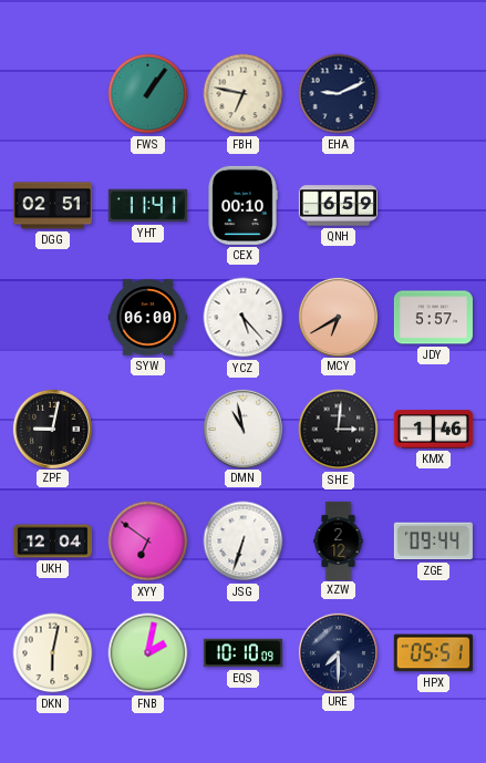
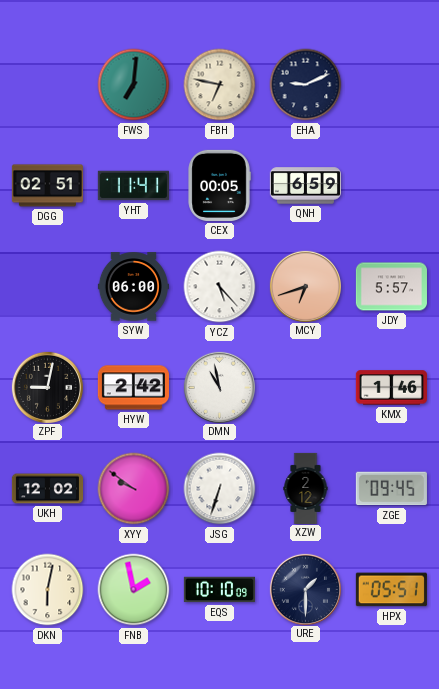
FWS: 1:06 -> 7:01 (134, 85)
CEX: 00:10 -> 00:05 (219, 185)
MCY: 6:40 -> 6:42 (305, 286)
HYW: none -> 2:42 (133, 388)
SHE: 3:01 -> none (339, 430)
UKH: 12:04 -> 12:02 (47, 489)
XYY: 6:51 -> 9:51 (134, 489)
ZGE: 09:44 -> 09:45 (391, 489)
FNB: 2:02 -> 1:58 (134, 590)
URE: 7:30 -> 1:30 (305, 589)
